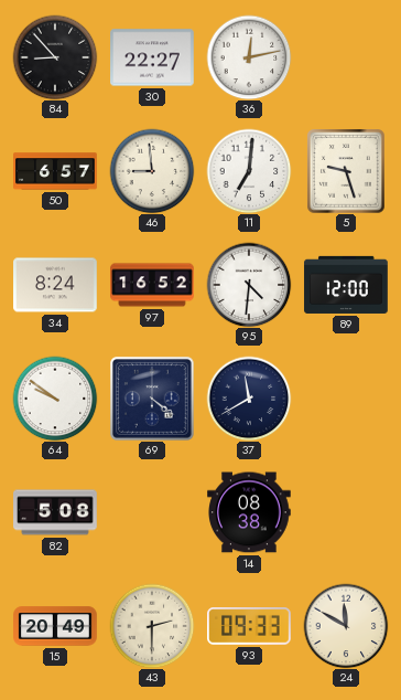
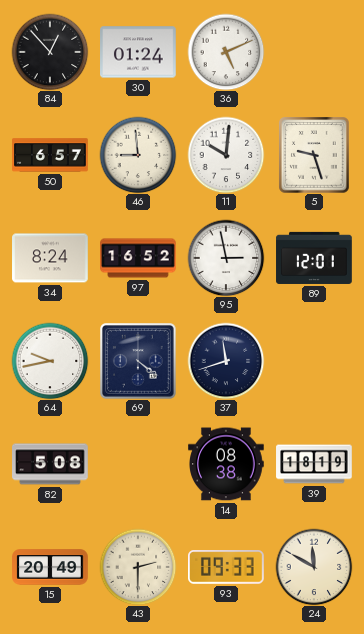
84: 8:53 -> 12:53 (50, 52)
30: 22:27 -> 01:24 (138, 52)
36: 12:13 -> 5:11 (226, 52)
11: 7:01 -> 10:01 (226, 155)
95: 4:31 -> 2:58 (226, 258)
89: 12:00 -> 12:01 (314, 258)
64: 9:51 -> 9:43 (50, 361)
37: 11:40 -> 11:42 (226, 361)
39: none -> 18:19 (314, 464)
